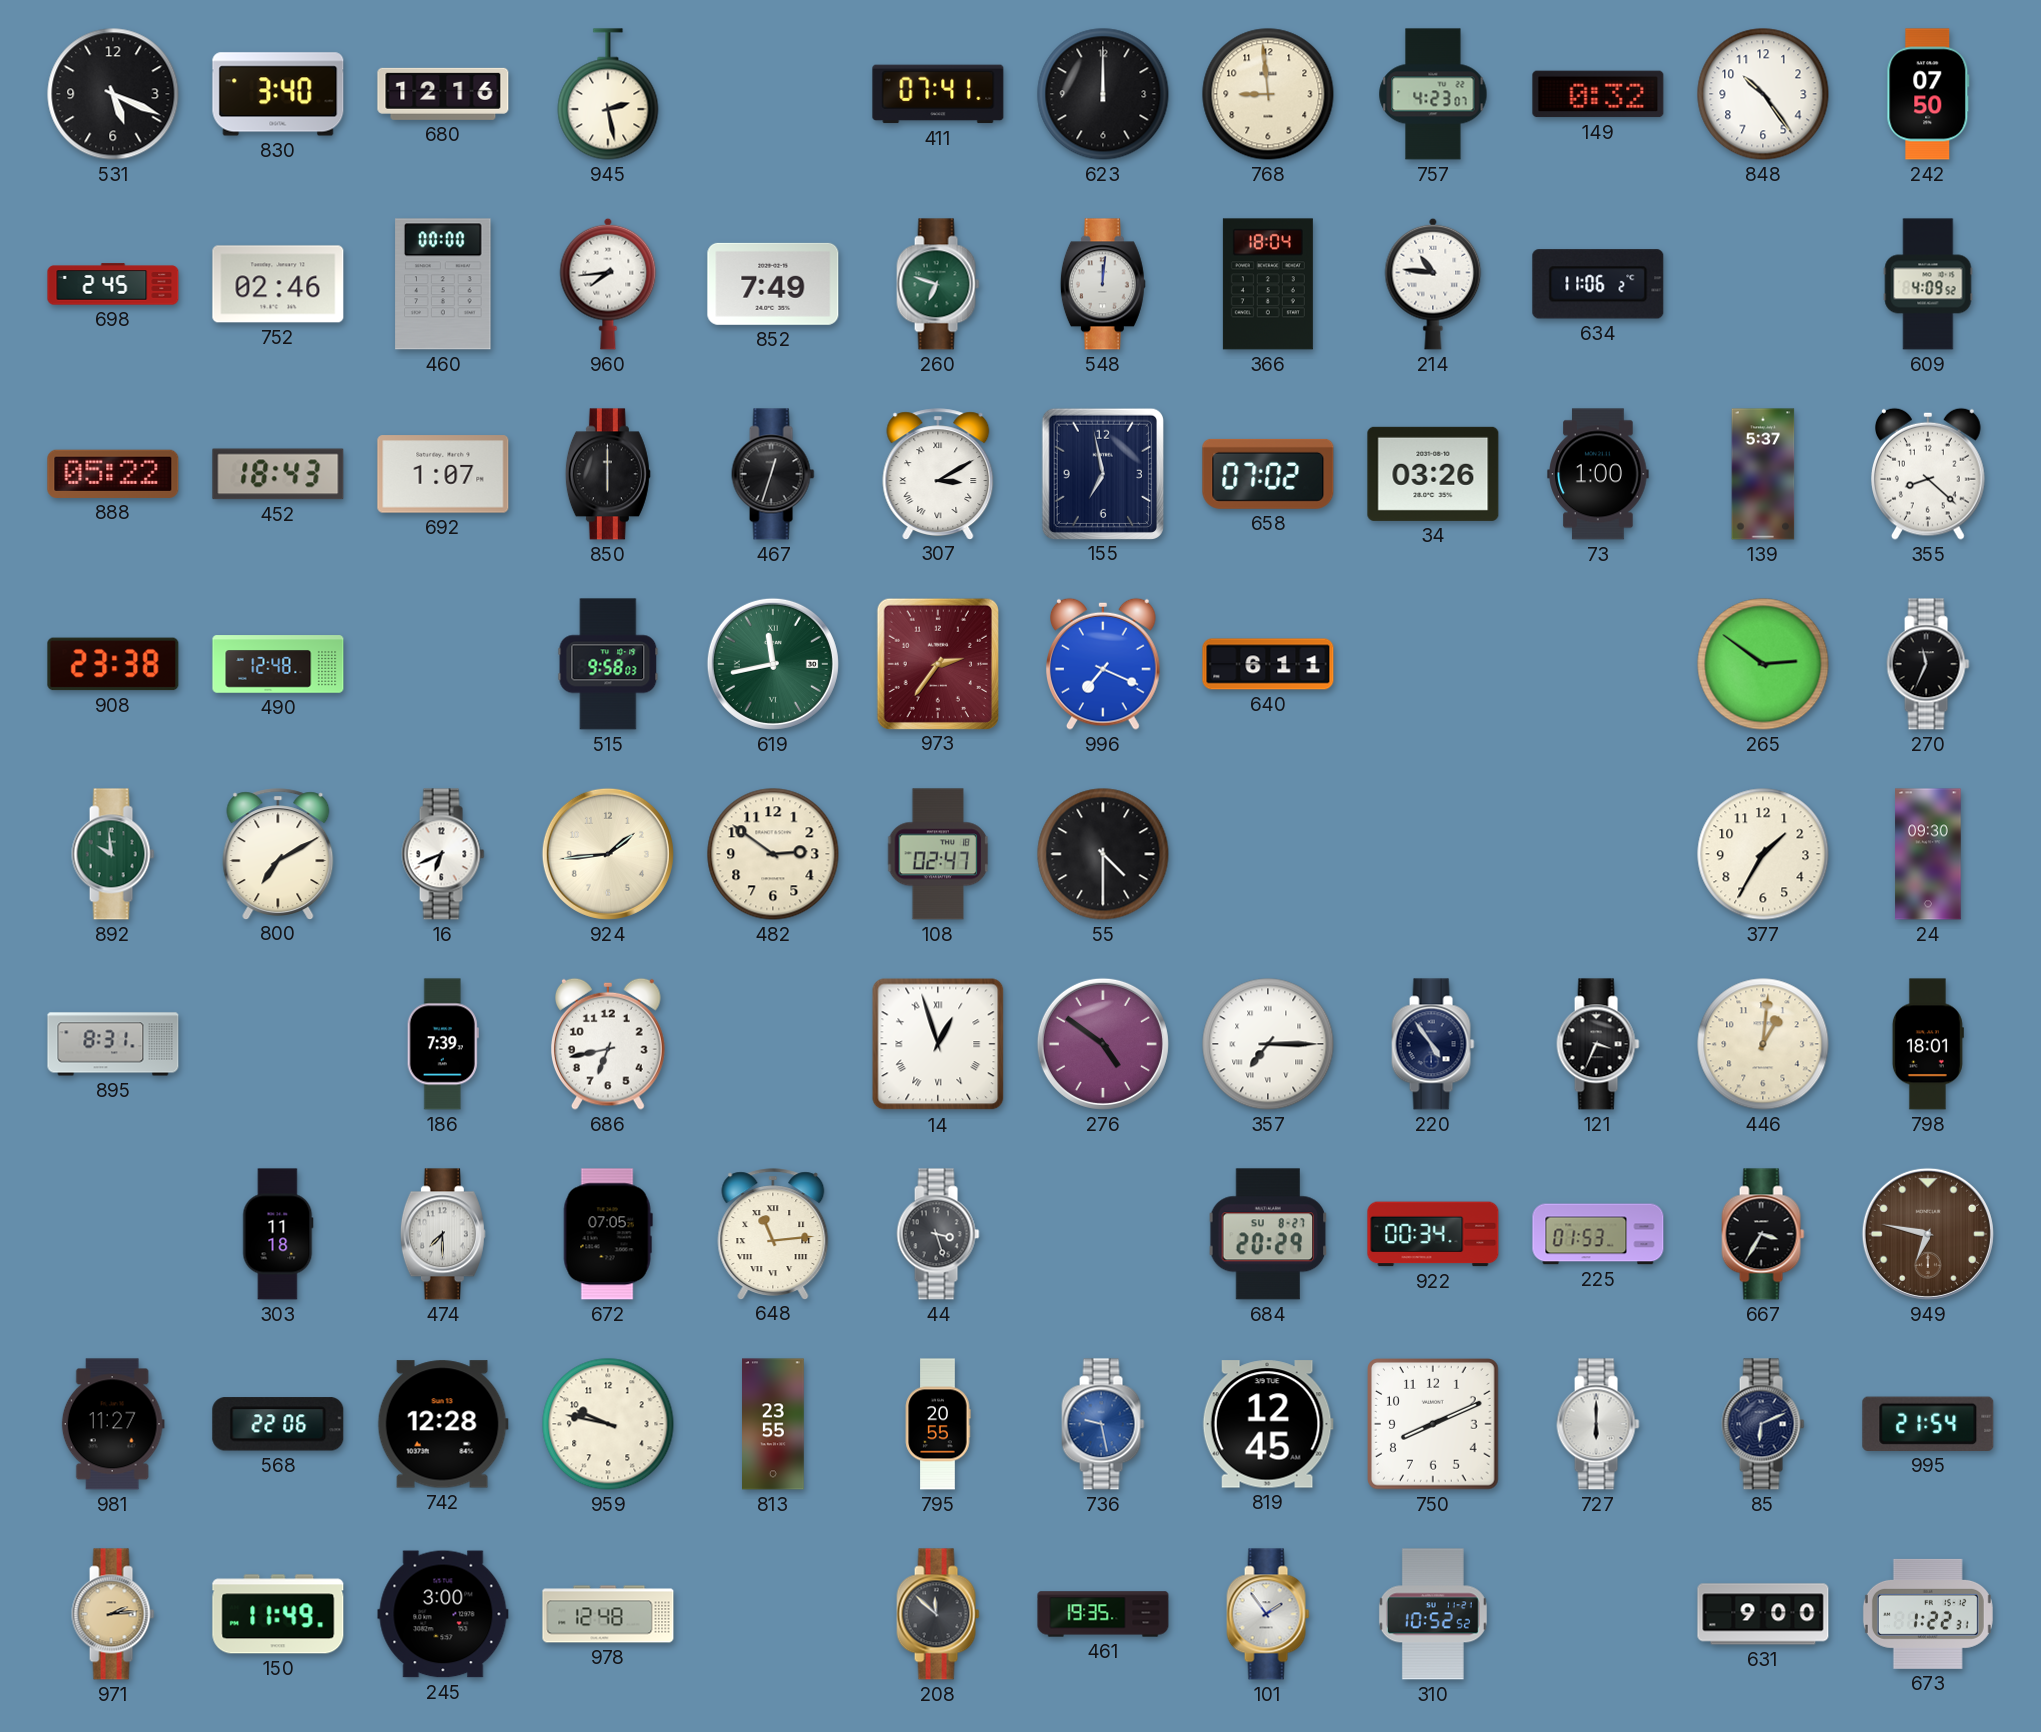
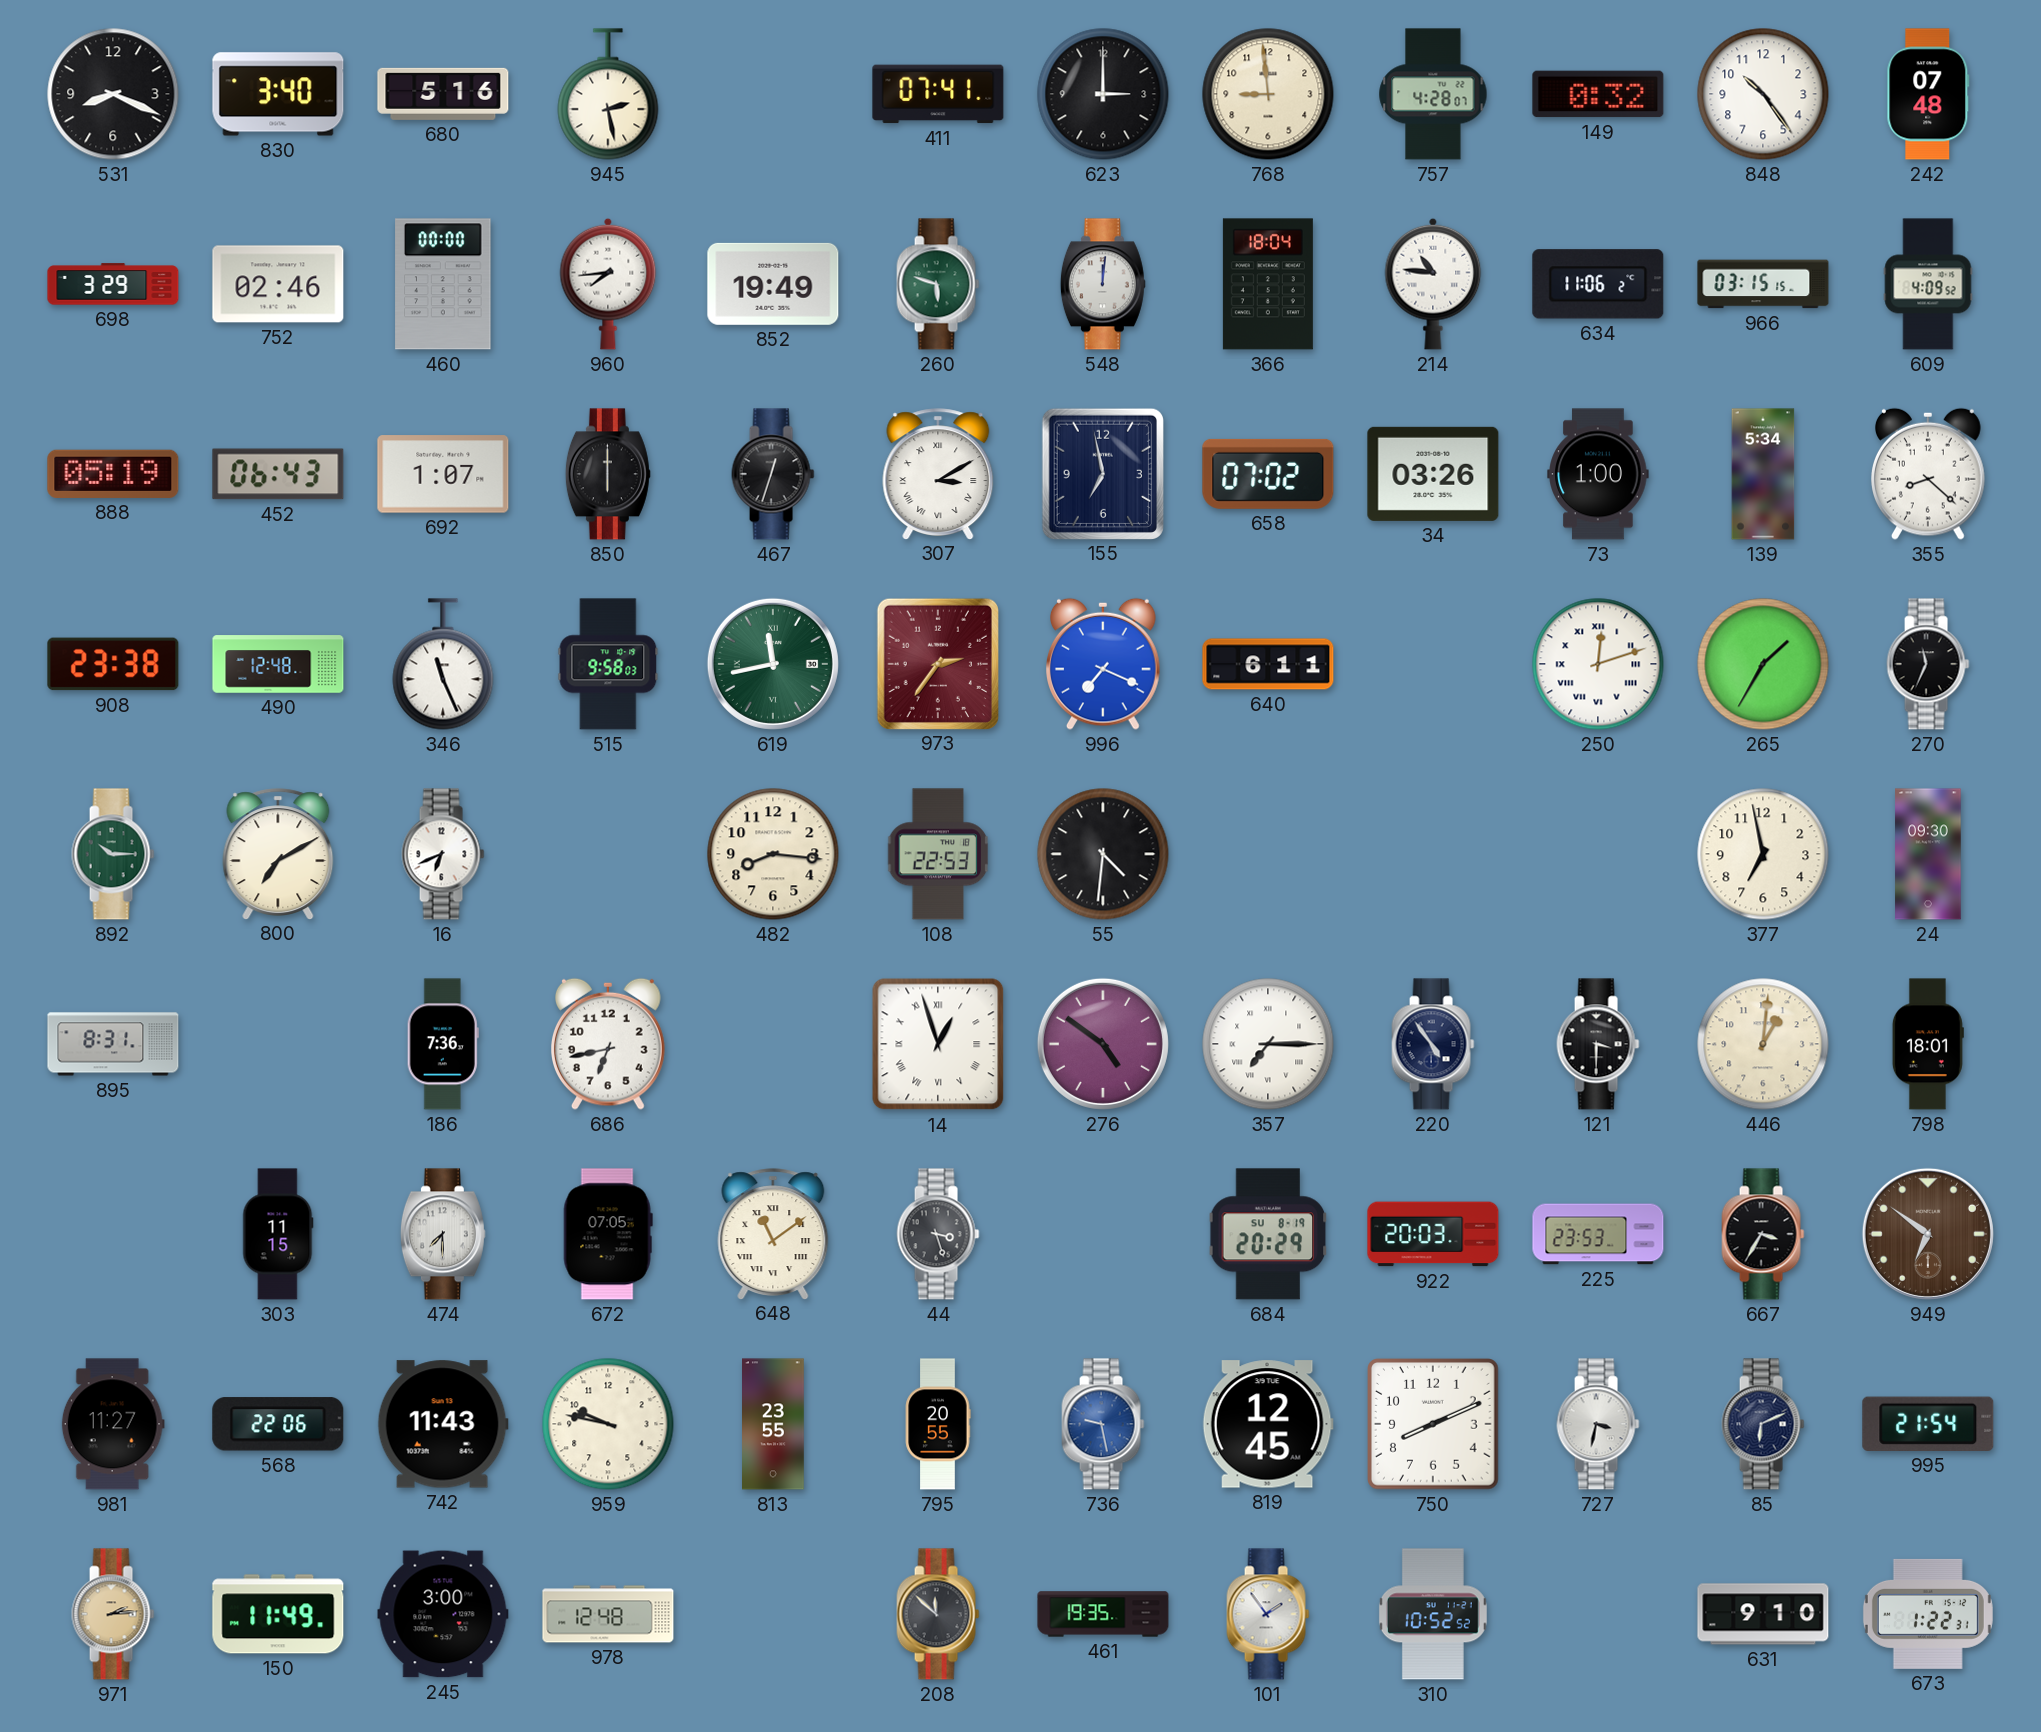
531: 5:19 -> 8:19 (113, 94)
680: 12:16 -> 5:16 (443, 94)
623: 12:00 -> 3:00 (1103, 94)
757: 4:23 -> 4:28 (1433, 94)
242: 07:50 -> 07:48 (1928, 94)
698: 2:45 -> 3:29 (113, 284)
852: 7:49 -> 19:49 (773, 284)
260: 6:48 -> 5:48 (938, 284)
966: none -> 03:15 (1763, 284)
888: 05:22 -> 05:19 (113, 474)
452: 18:43 -> 06:43 (278, 474)
139: 5:37 -> 5:34 (1763, 474)
346: none -> 11:26 (443, 664)
250: none -> 12:12 (1598, 664)
265: 2:51 -> 1:35 (1763, 664)
892: 9:59 -> 10:15 (113, 854)
924: 1:44 -> none (608, 854)
482: 2:51 -> 8:16 (773, 854)
108: 02:47 -> 22:53 (938, 854)
55: 4:30 -> 4:31 (1103, 854)
377: 1:35 -> 6:58 (1763, 854)
186: 7:39 -> 7:36 (443, 1044)
121: 3:34 -> 3:30 (1598, 1044)
303: 11:18 -> 11:15 (278, 1234)
648: 11:14 -> 11:09 (773, 1234)
684 date: SU 8-27 -> SU 8-19 (1268, 1234)
922: 00:34 -> 20:03 (1433, 1234)
225: 01:53 -> 23:53 (1598, 1234)
949: 6:47 -> 6:51 (1928, 1234)
742: 12:28 -> 11:43 (443, 1424)
727: 6:00 -> 3:32 (1598, 1424)
631: 9:00 -> 9:10 (1763, 1614)
